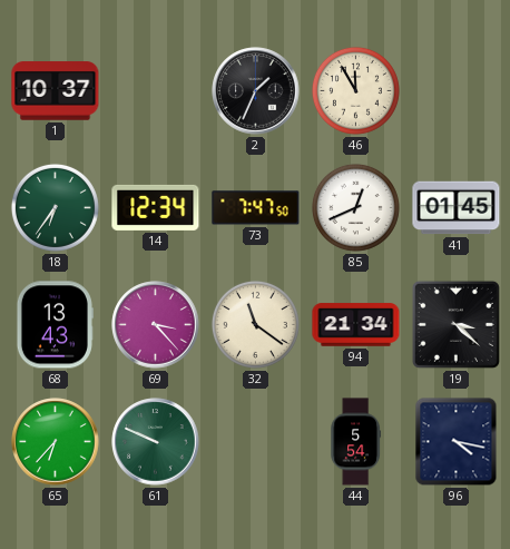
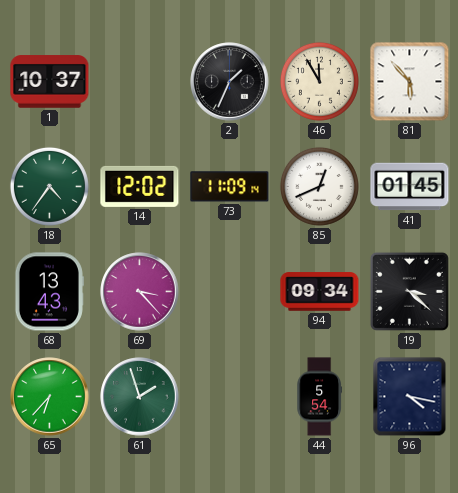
81: none -> 5:53 (410, 82)
18: 6:36 -> 4:36 (49, 186)
14: 12:34 -> 12:02 (140, 186)
73: 7:47 -> 11:09 (230, 187)
32: 11:21 -> none (255, 324)
94: 21:34 -> 09:34 (320, 292)
61: 9:49 -> 1:57 (140, 397)
